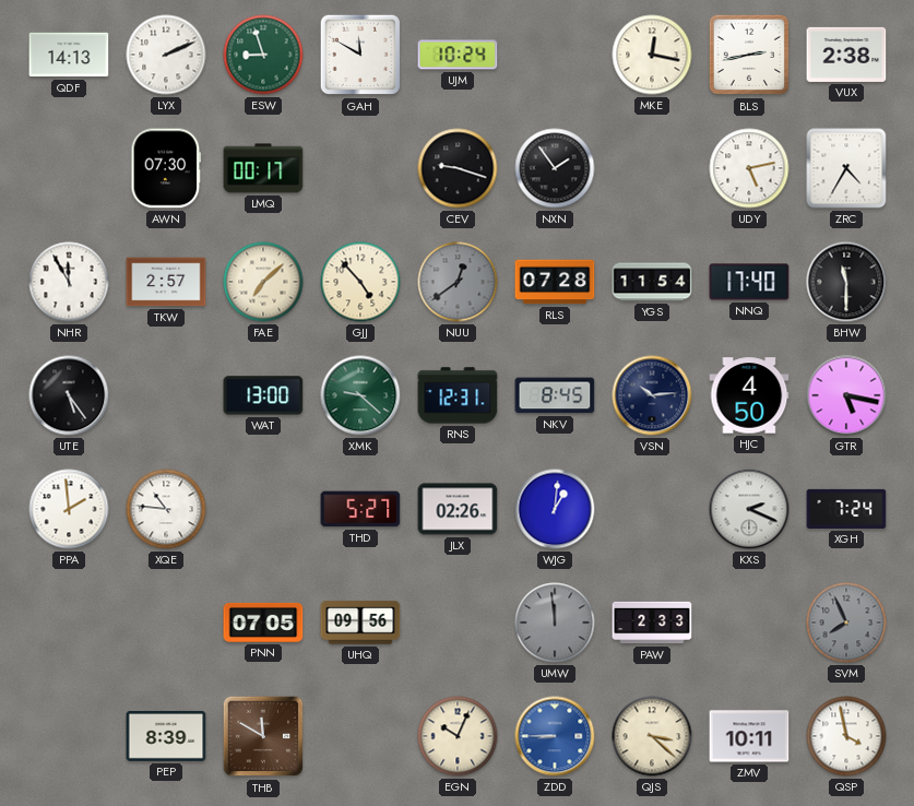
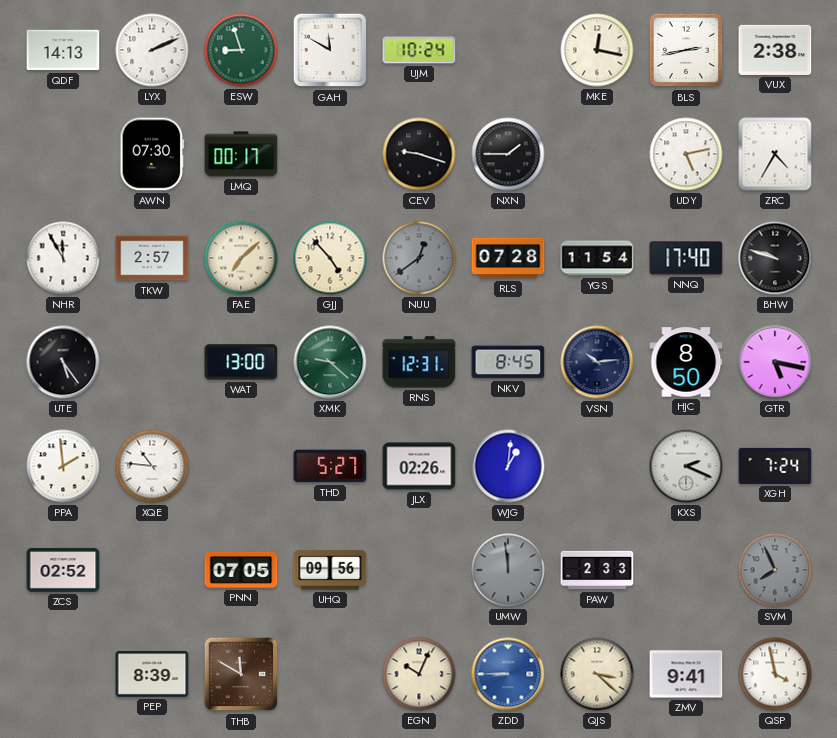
NXN: 1:54 -> 1:45 (508, 154)
BHW: 11:30 -> 9:48 (775, 258)
HJC: 4:50 -> 8:50 (686, 362)
ZCS: none -> 02:52 (63, 570)
ZMV: 10:11 -> 9:41 (686, 674)
